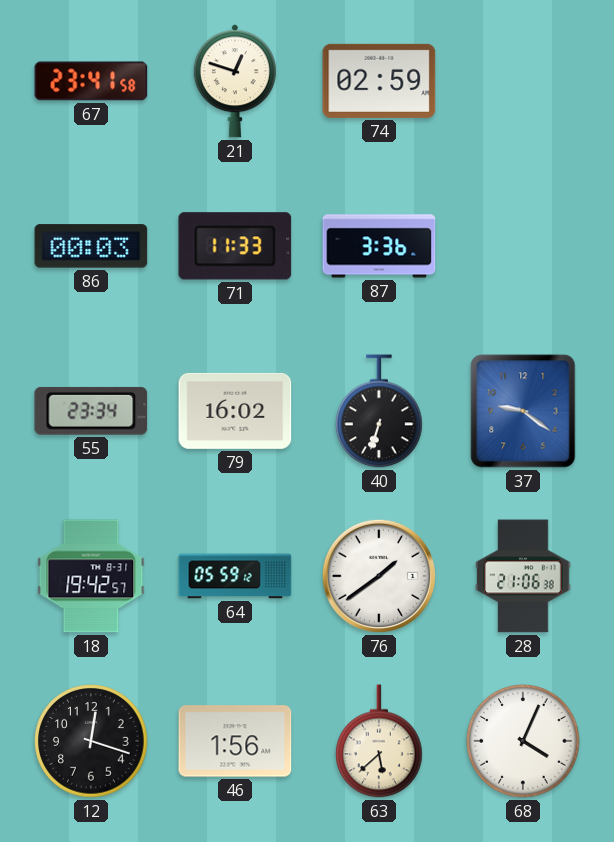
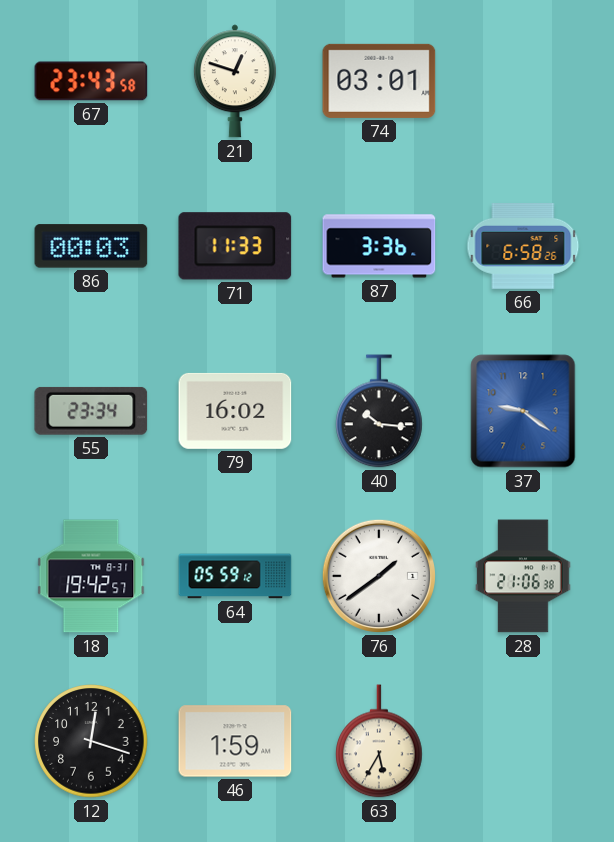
67: 23:41 -> 23:43 (91, 81)
74: 02:59 -> 03:01 (379, 81)
66: none -> 6:58 (523, 247)
40: 6:33 -> 10:16 (379, 411)
46: 1:56 -> 1:59 (235, 741)
63: 5:38 -> 5:35 (379, 741)
68: 4:04 -> none (523, 741)
